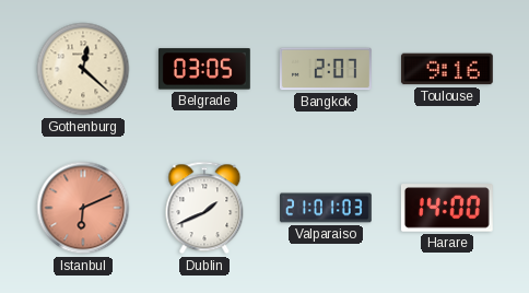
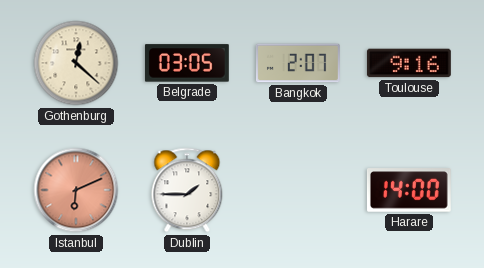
Dublin: 1:41 -> 1:45 (187, 190)
Valparaiso: 21:01 -> none (327, 208)
